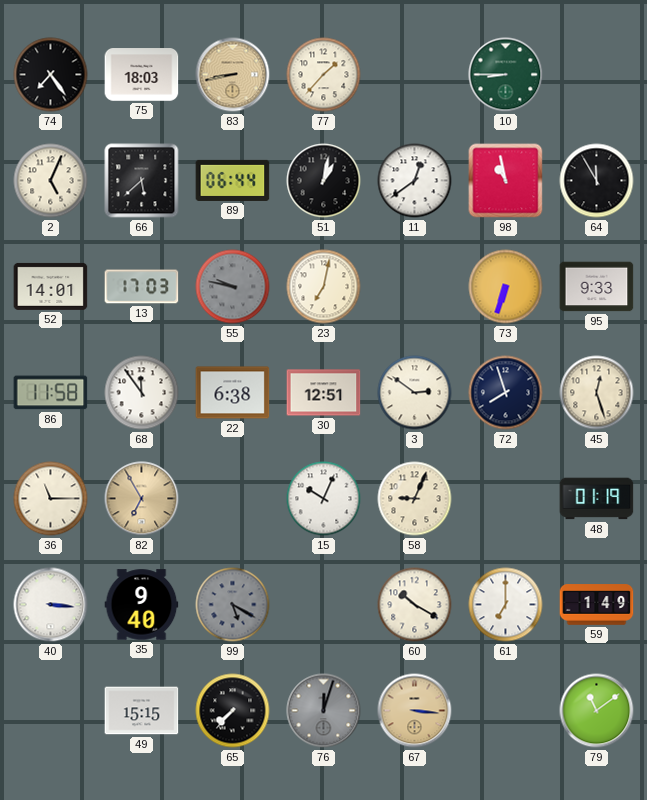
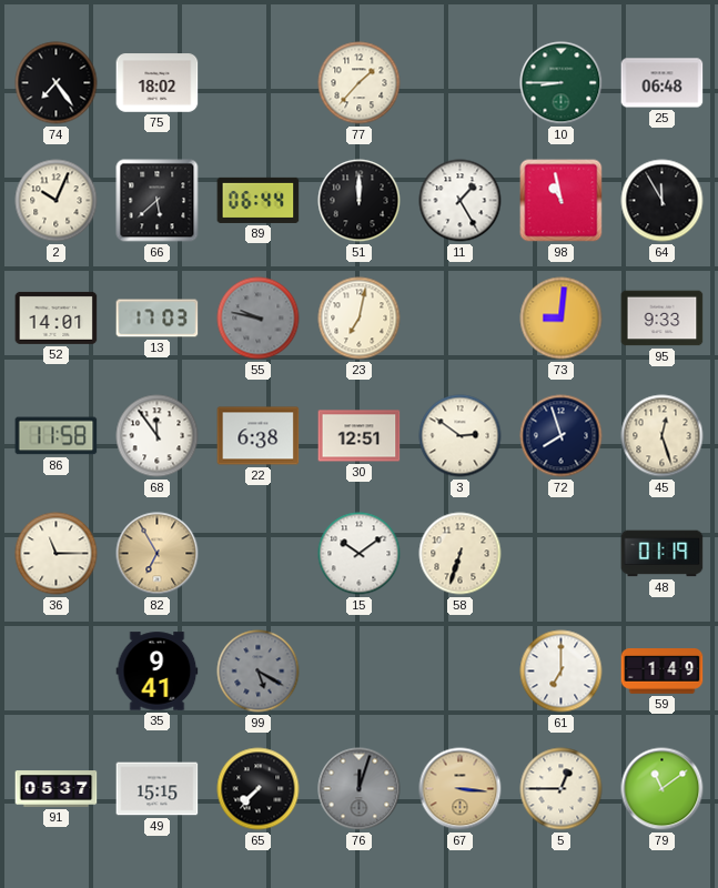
75: 18:03 -> 18:02 (158, 83)
83: 8:43 -> none (233, 75)
25: none -> 06:48 (663, 83)
2: 5:04 -> 10:04 (57, 201)
51: 1:02 -> 12:00 (360, 201)
11: 12:39 -> 1:25 (461, 201)
73: 6:33 -> 9:01 (562, 319)
15: 10:04 -> 10:09 (360, 554)
58: 9:04 -> 6:33 (461, 554)
40: 3:16 -> none (51, 605)
35: 9:40 -> 9:41 (158, 672)
60: 10:20 -> none (415, 605)
91: none -> 05:37 (57, 789)
5: none -> 12:45 (562, 789)
